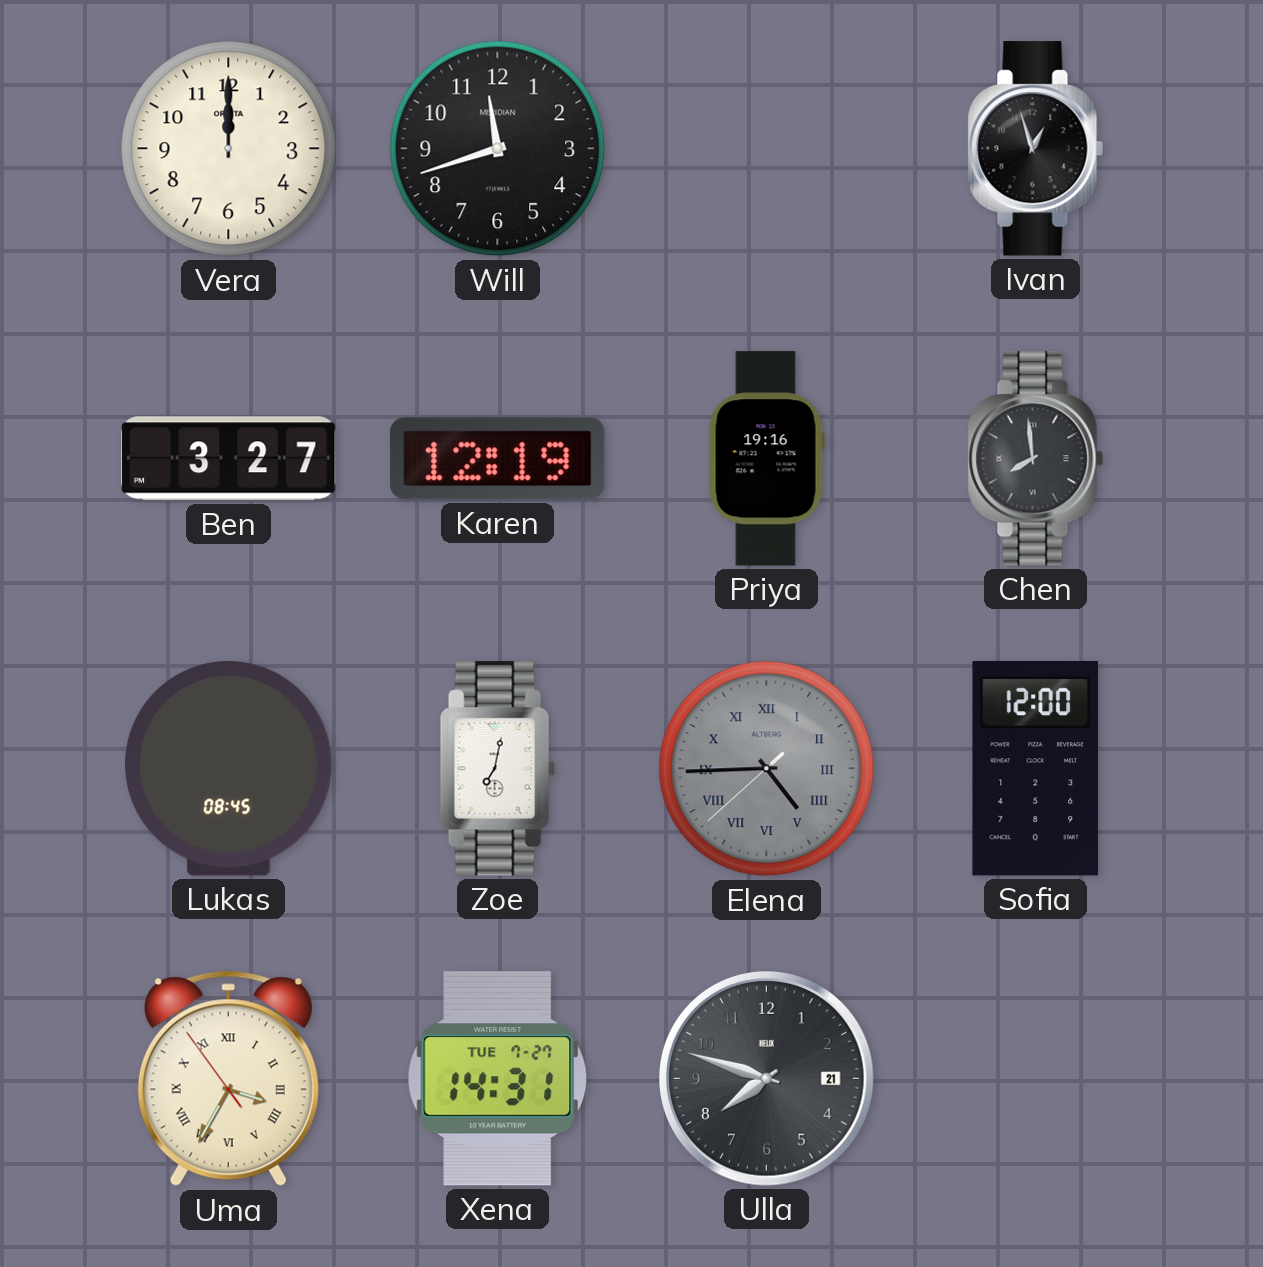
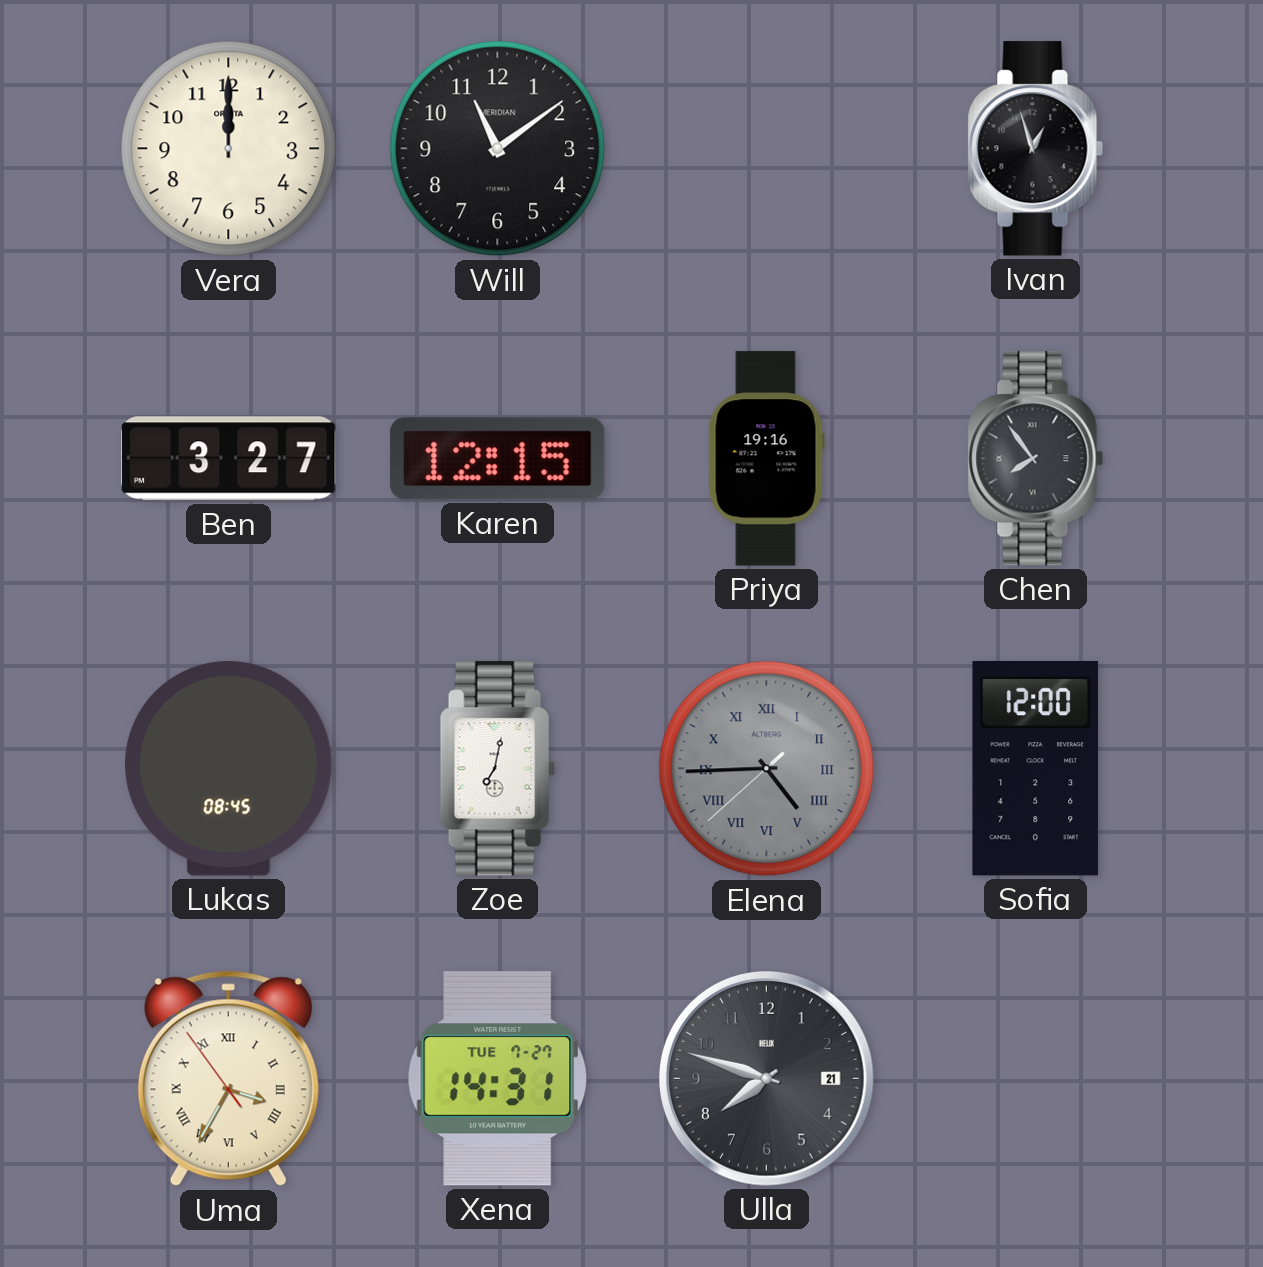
Will: 11:42 -> 11:09 (498, 149)
Karen: 12:19 -> 12:15 (498, 459)
Chen: 7:59 -> 7:54 (1036, 459)
